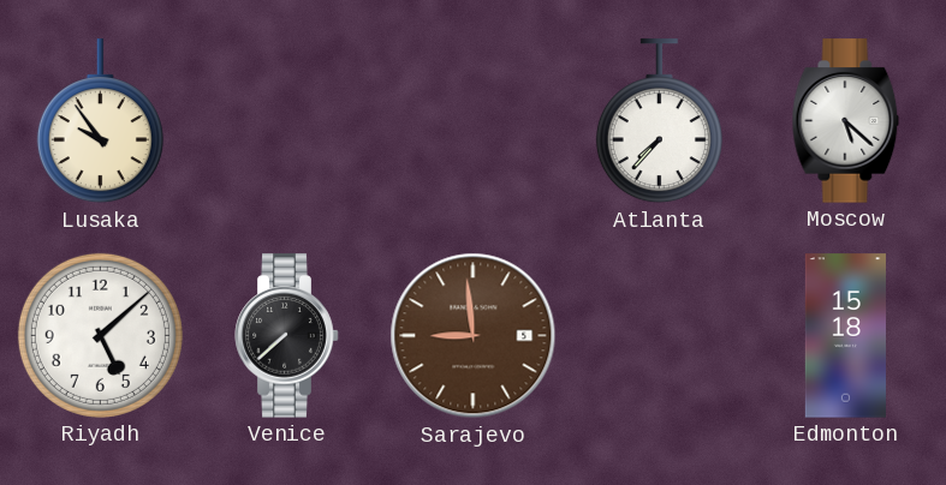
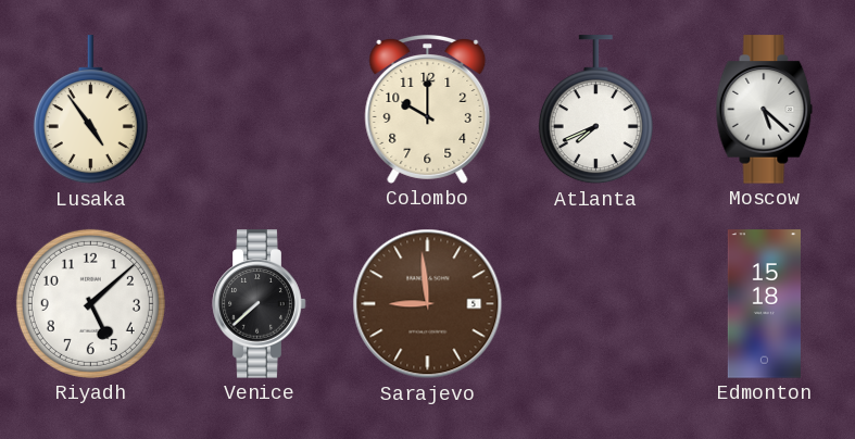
Lusaka: 9:54 -> 4:54 (90, 110)
Colombo: none -> 10:00 (428, 110)
Atlanta: 7:37 -> 7:41 (595, 110)
